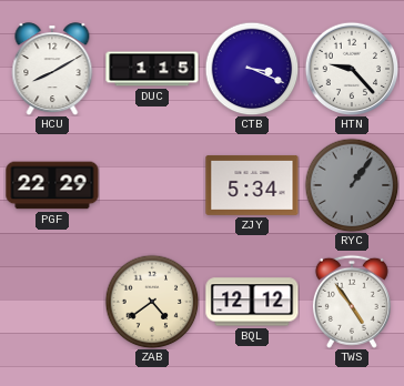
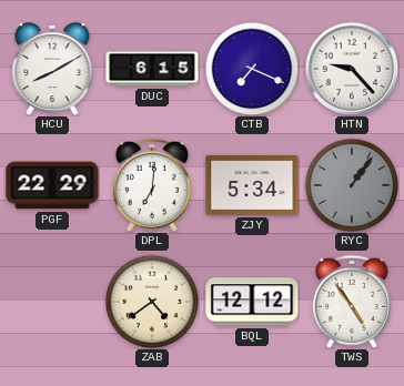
DUC: 1:15 -> 6:15 (152, 69)
CTB: 3:19 -> 7:19 (252, 69)
DPL: none -> 7:01 (152, 185)
